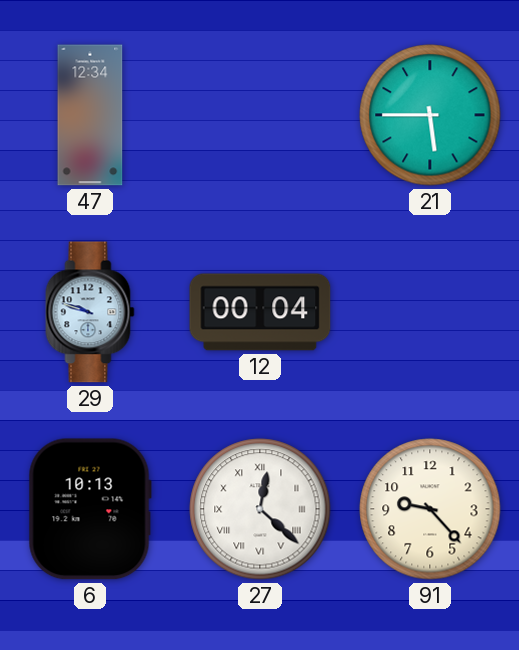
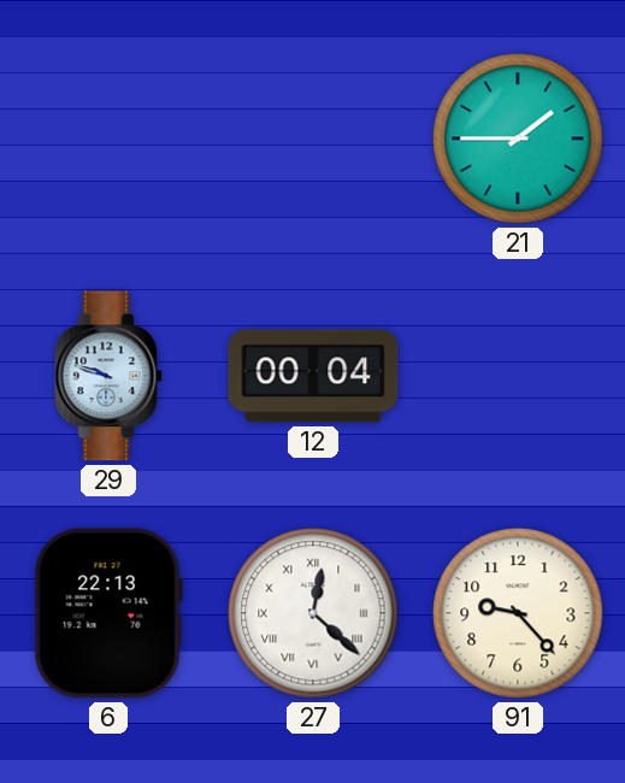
47: 12:34 -> none (90, 115)
21: 5:45 -> 1:45 (518, 139)
6: 10:13 -> 22:13 (108, 613)
